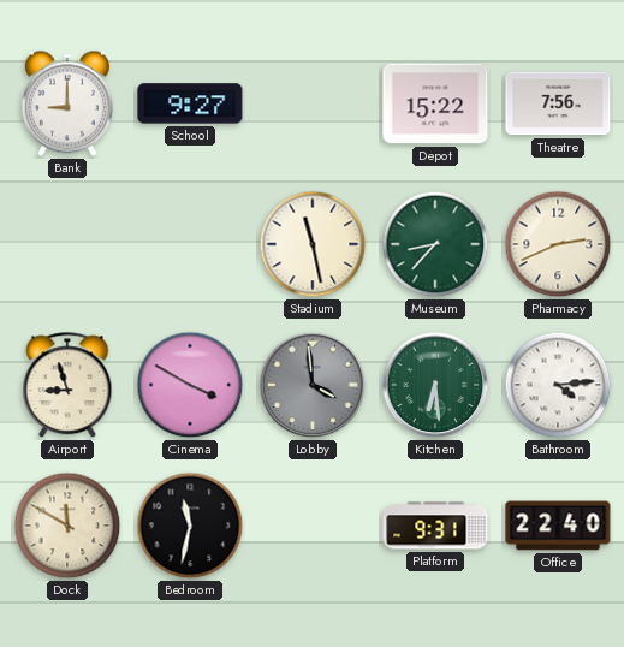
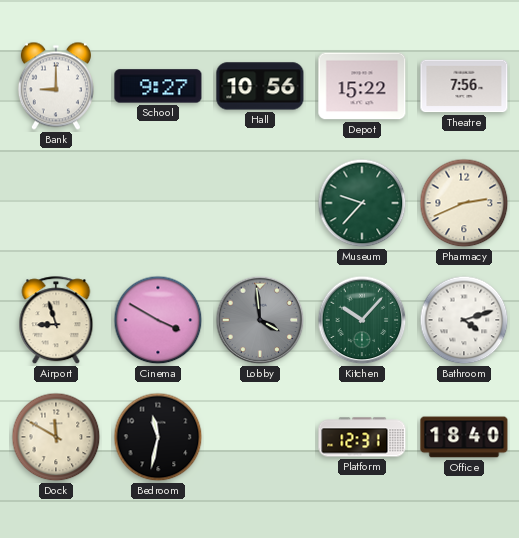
Hall: none -> 10:56 (260, 86)
Stadium: 11:28 -> none (313, 244)
Museum: 8:37 -> 9:37 (362, 203)
Kitchen: 6:29 -> 10:07 (362, 320)
Bathroom: 4:14 -> 4:12 (464, 320)
Platform: 9:31 -> 12:31 (362, 437)
Office: 22:40 -> 18:40 (464, 437)
